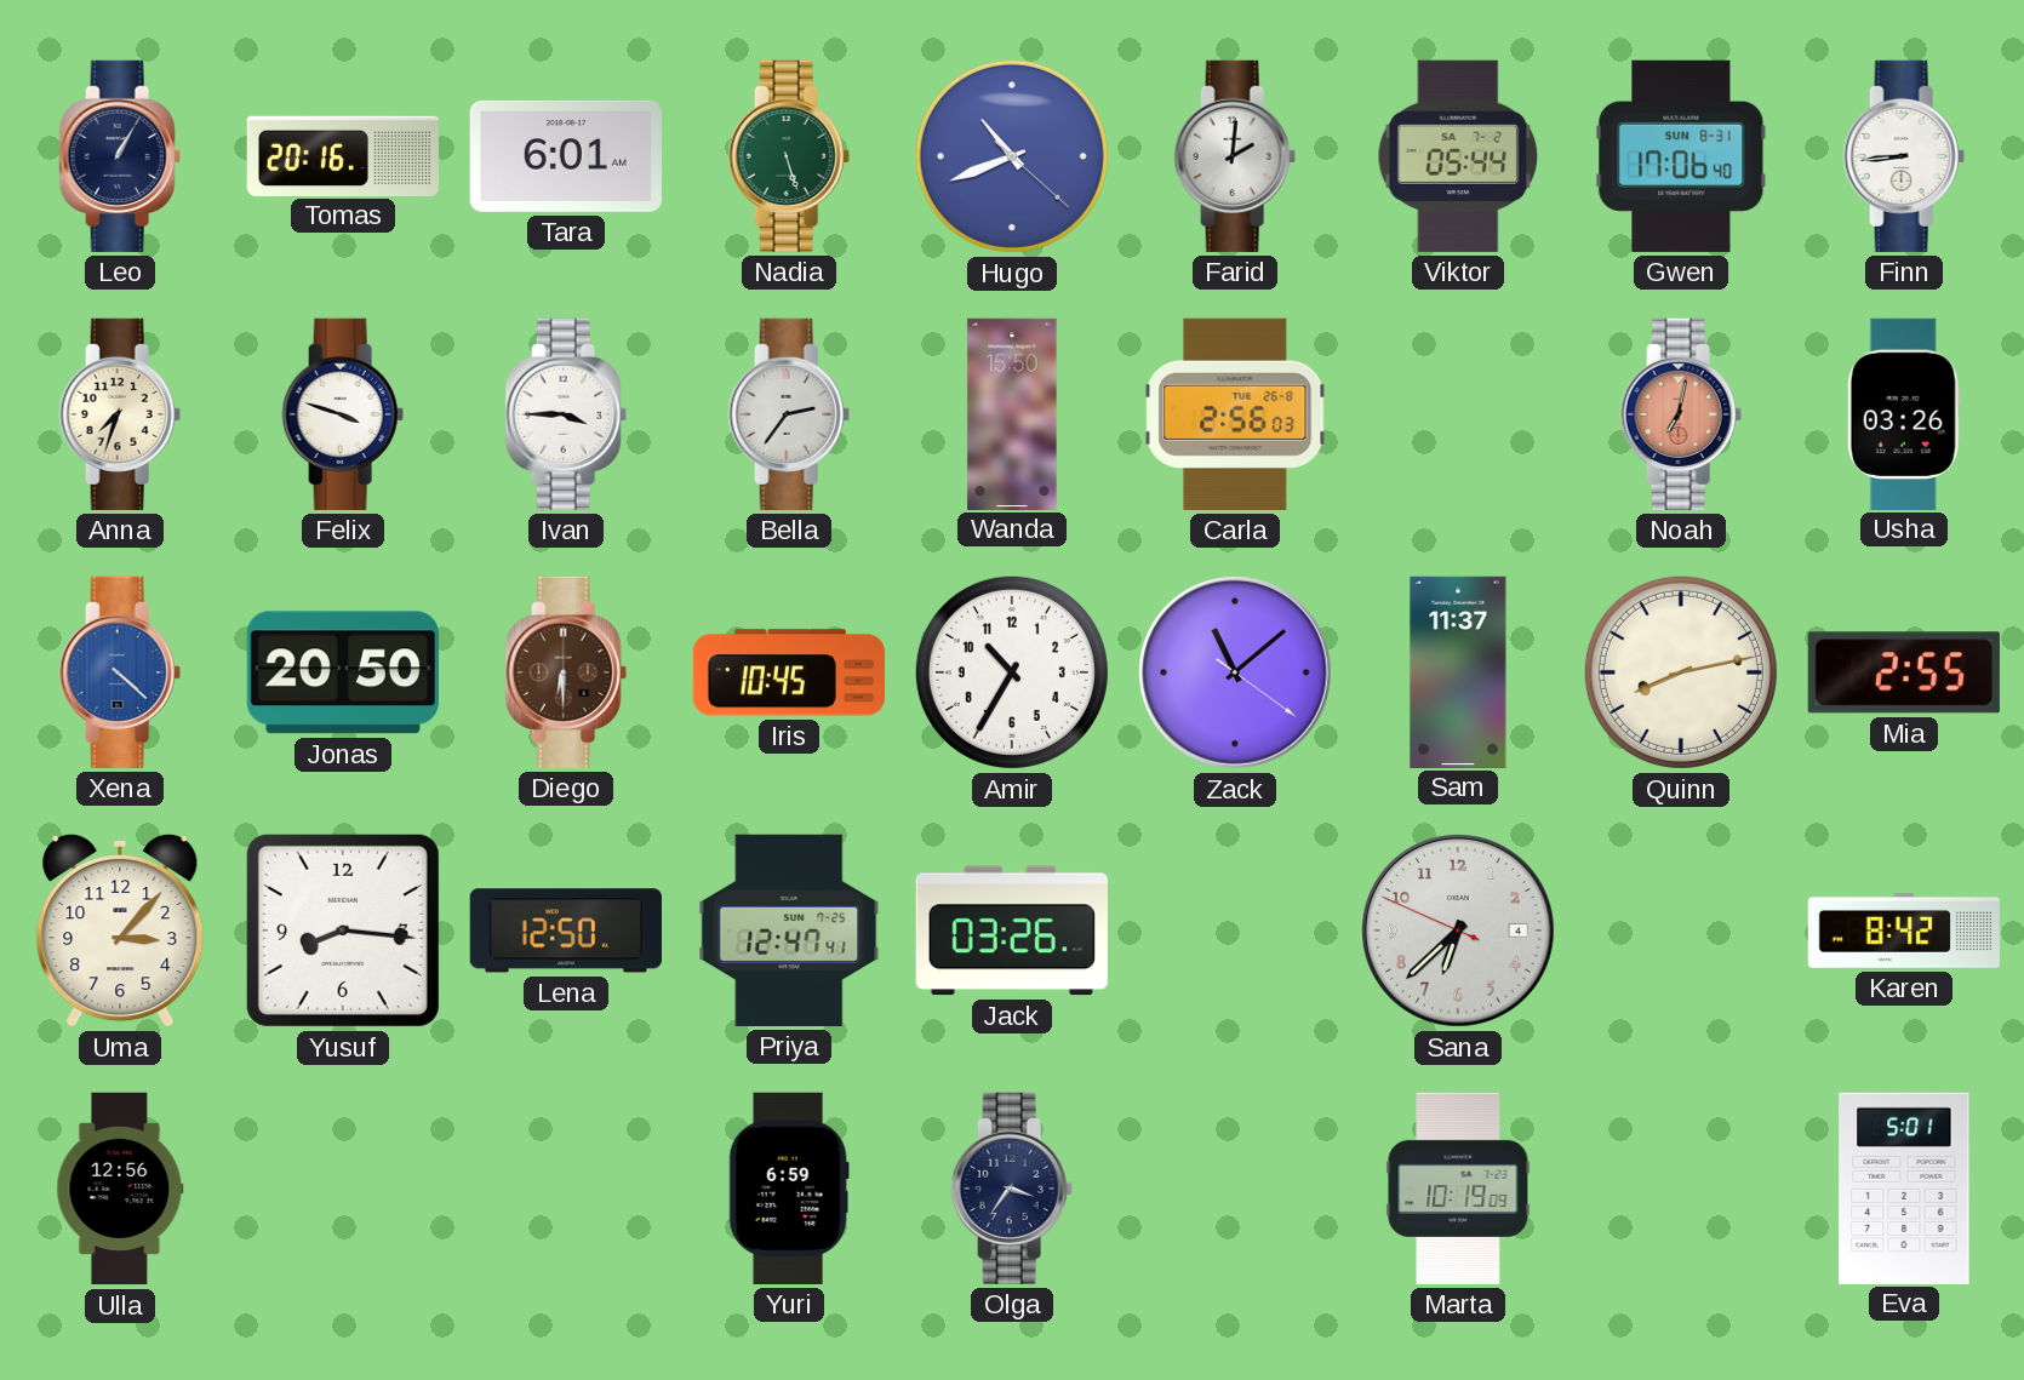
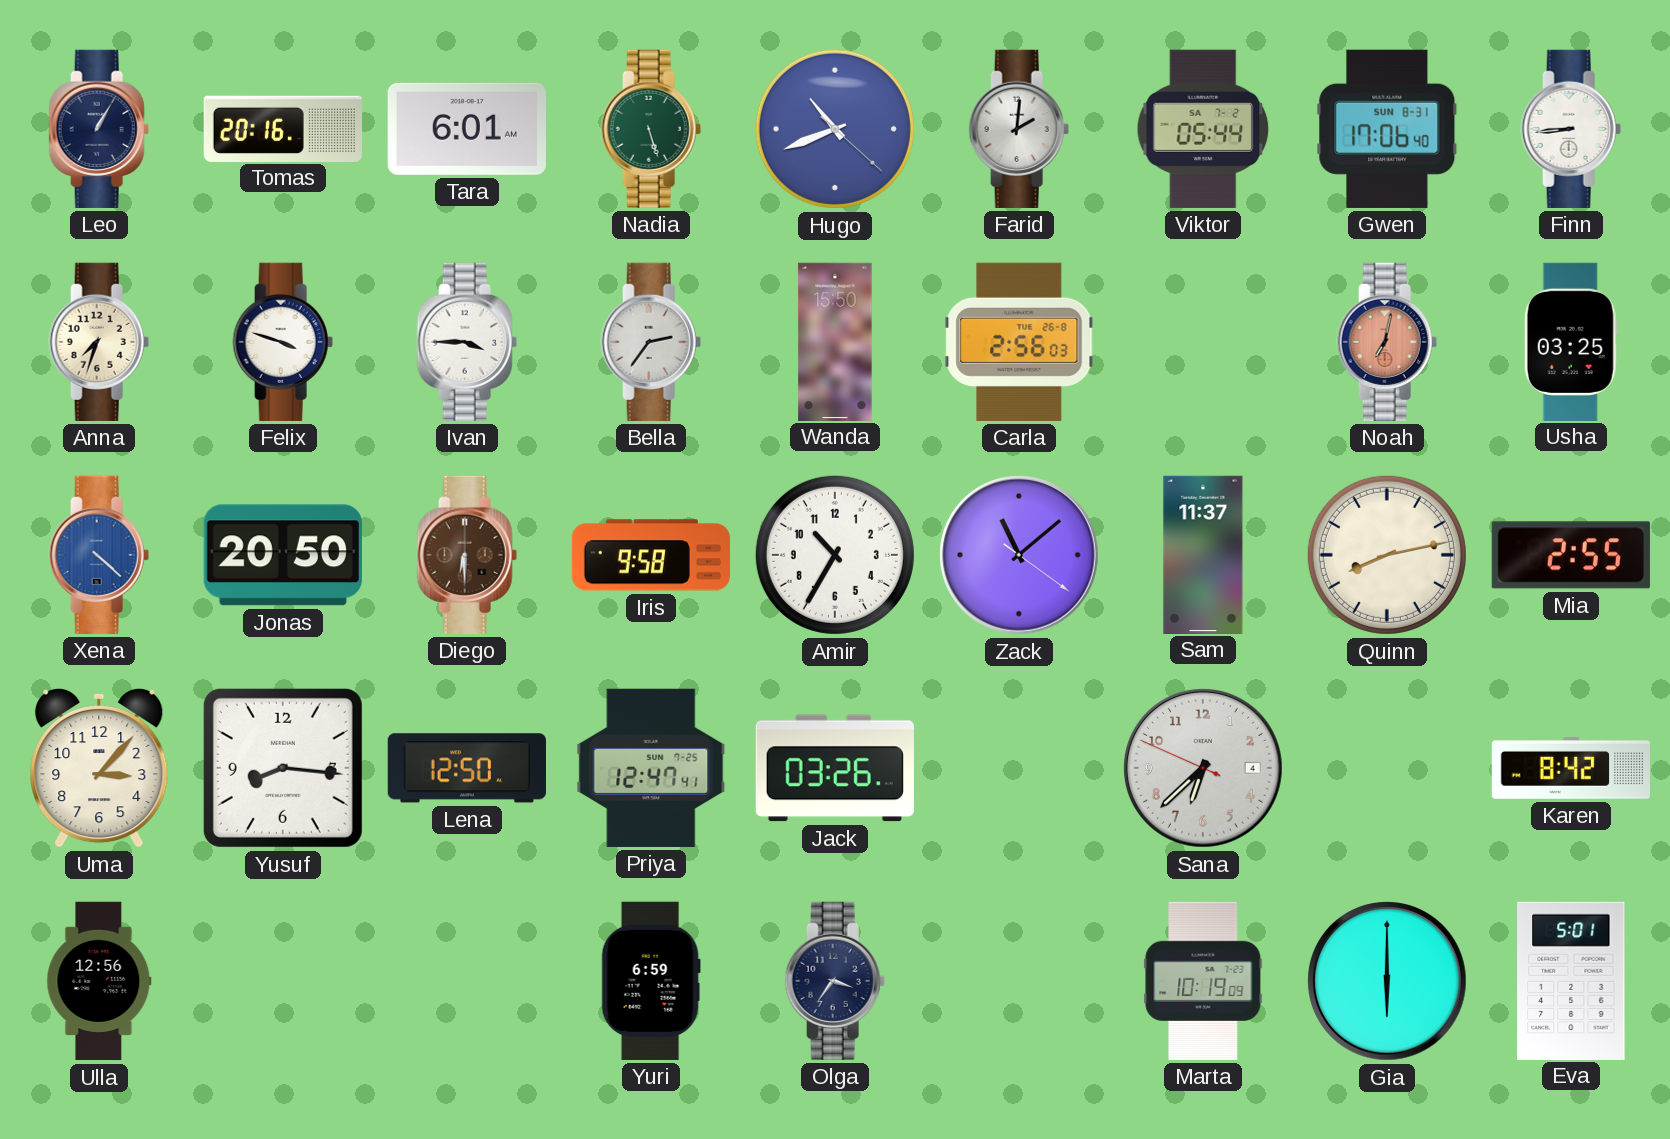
Usha: 03:26 -> 03:25 (1571, 341)
Iris: 10:45 -> 9:58 (651, 555)
Gia: none -> 6:00 (1388, 982)
